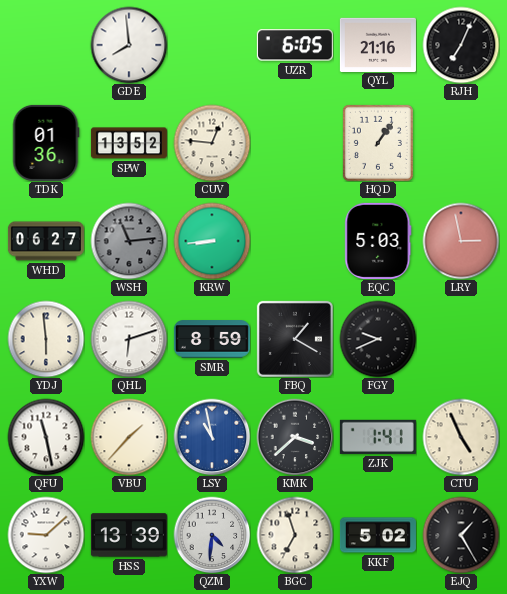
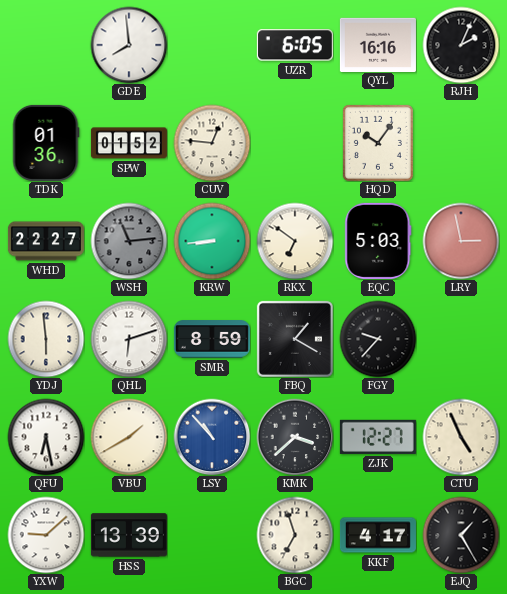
QYL: 21:16 -> 16:16 (378, 44)
RJH: 7:04 -> 2:04 (461, 45)
SPW: 13:52 -> 01:52 (129, 143)
HQD: 1:06 -> 10:06 (378, 143)
WHD: 06:27 -> 22:27 (46, 241)
RKX: none -> 6:51 (295, 241)
FGY: 9:41 -> 9:37 (378, 339)
QFU: 11:28 -> 6:28 (46, 437)
VBU: 1:37 -> 1:40 (129, 437)
LSY: 10:58 -> 10:53 (212, 437)
ZJK: 1:41 -> 12:27 (378, 437)
QZM: 4:31 -> none (212, 535)
KKF: 5:02 -> 4:17 (378, 535)
